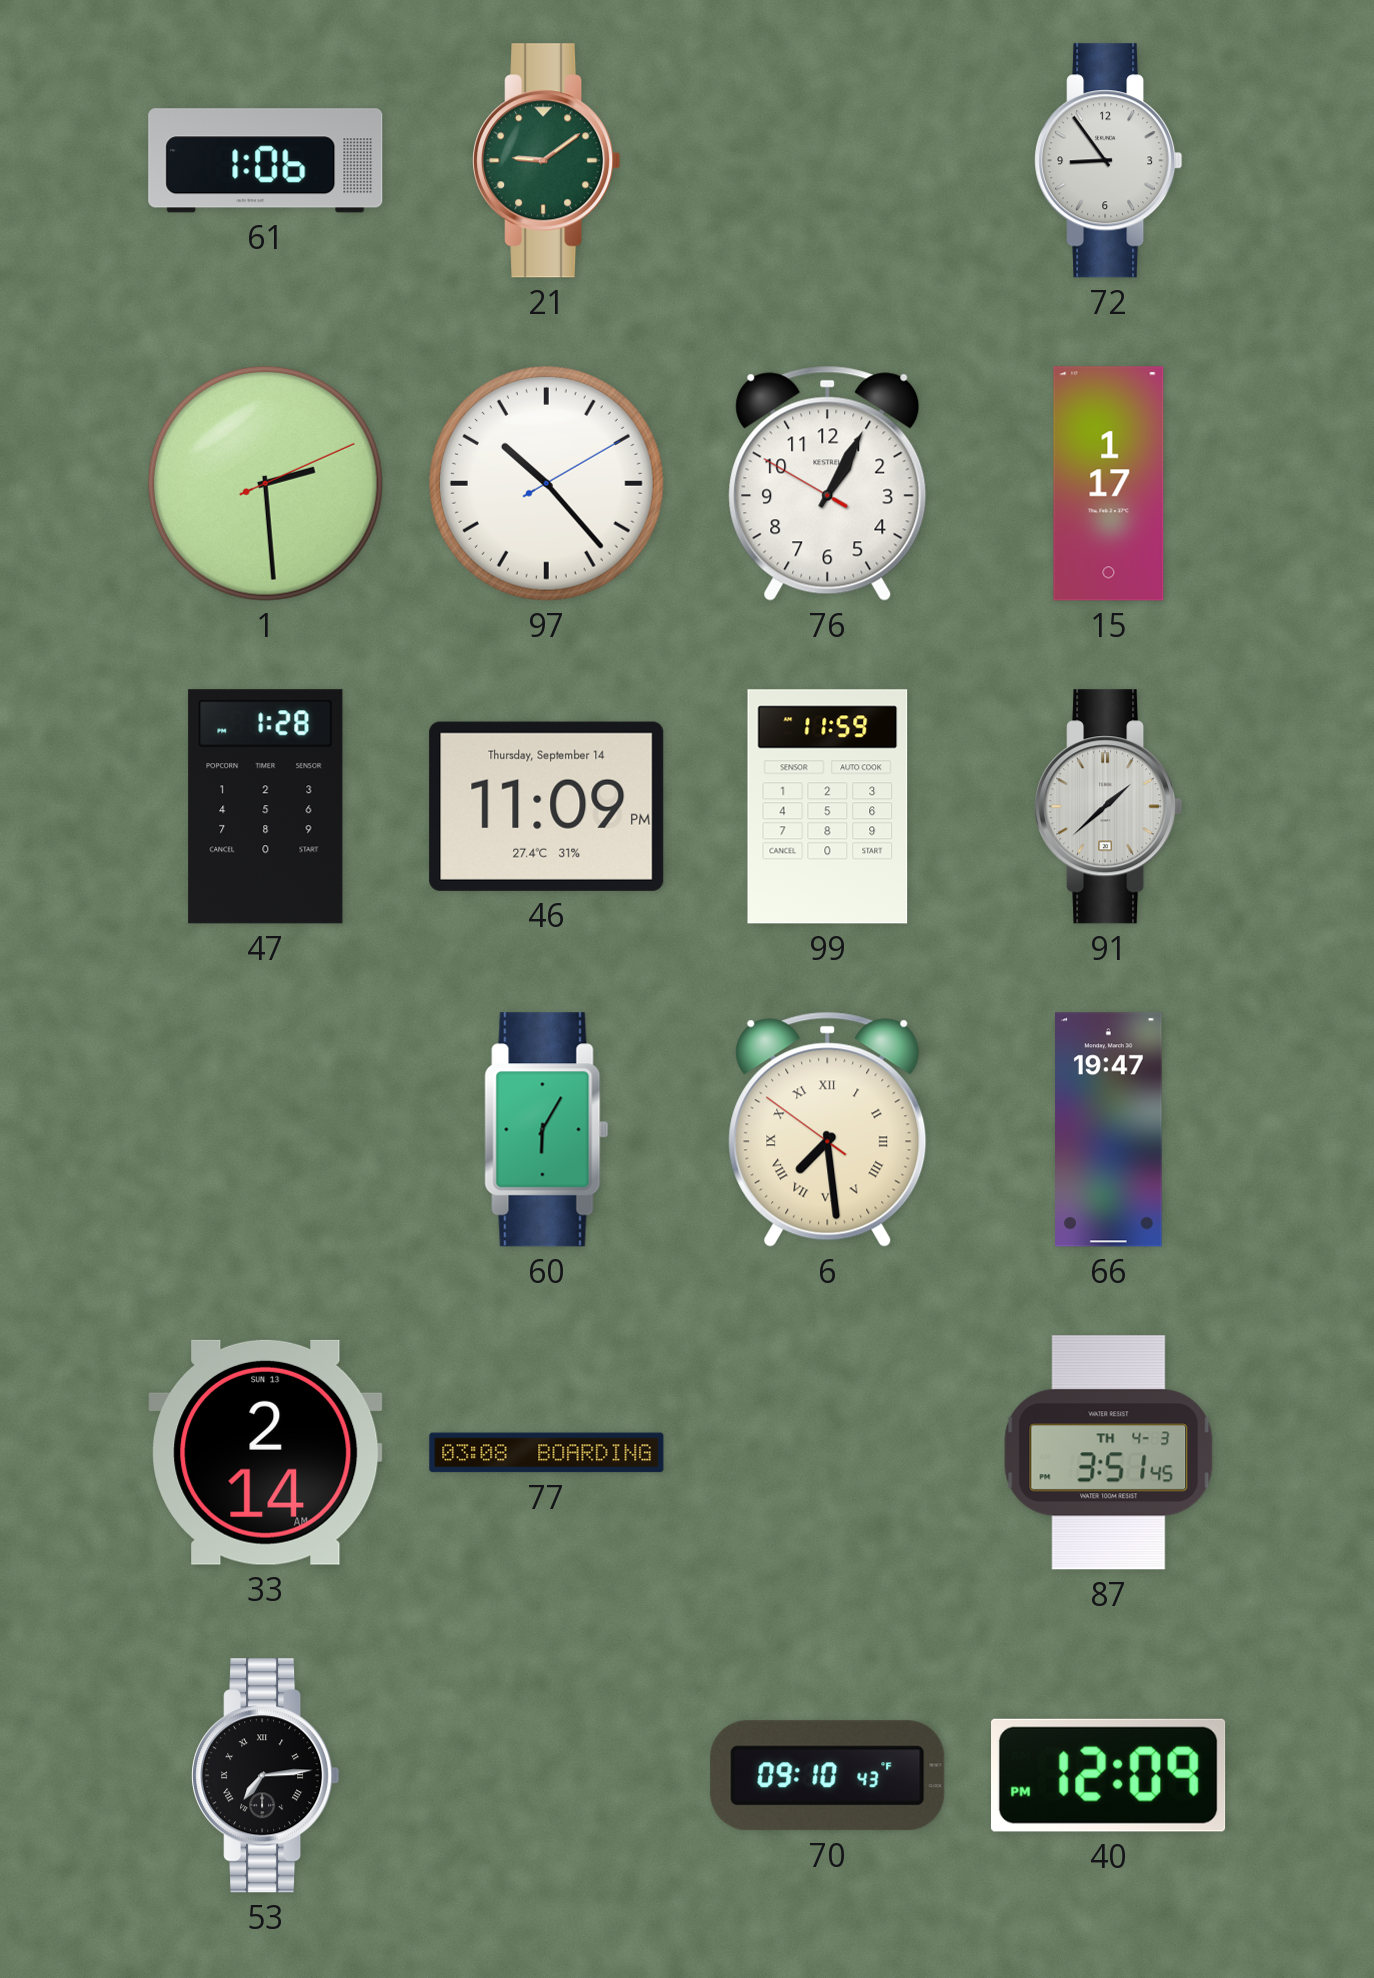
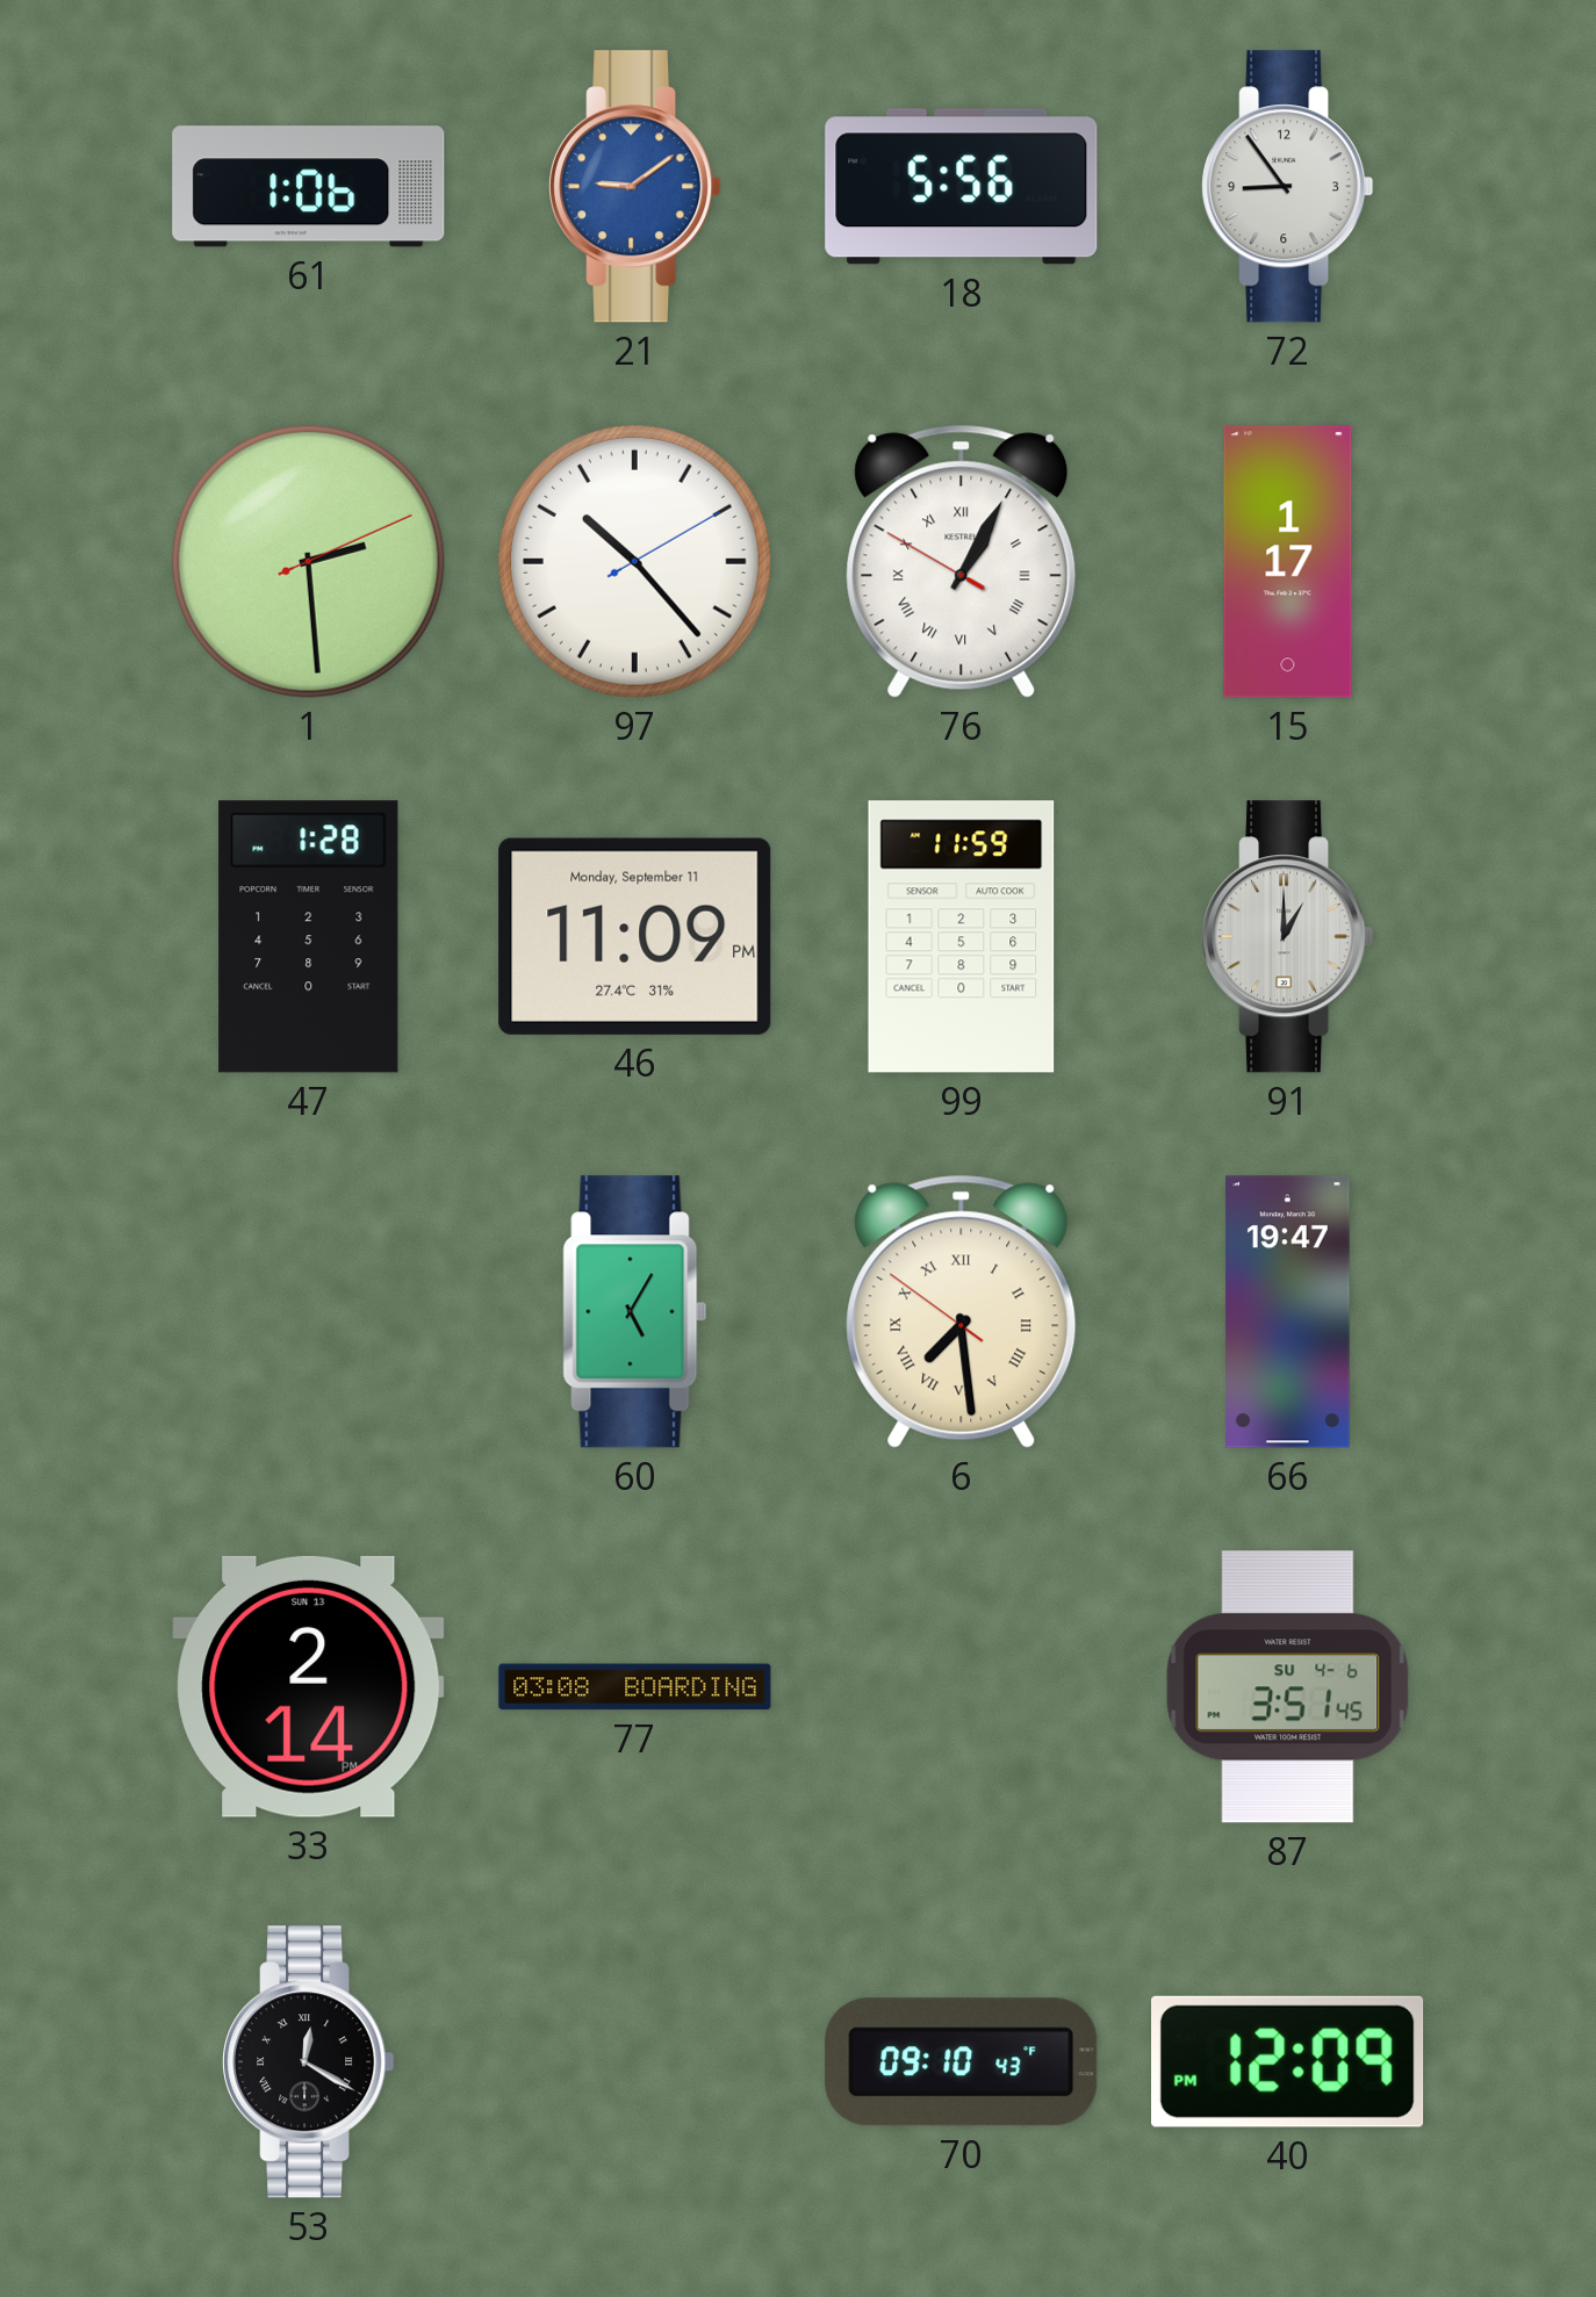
21 dial: green -> blue (635, 187)
18: none -> 5:56 (962, 187)
76 numerals: Arabic -> Roman (962, 561)
46 date: Thursday, September 14 -> Monday, September 11 (635, 936)
91: 1:38 -> 1:00 (1288, 937)
60: 6:05 -> 5:05 (635, 1312)
33: 2:14 AM -> 2:14 PM (309, 1686)
87 date: TH 4-3 -> SU 4-6 (1288, 1687)
53: 7:14 -> 12:20 (309, 2062)
